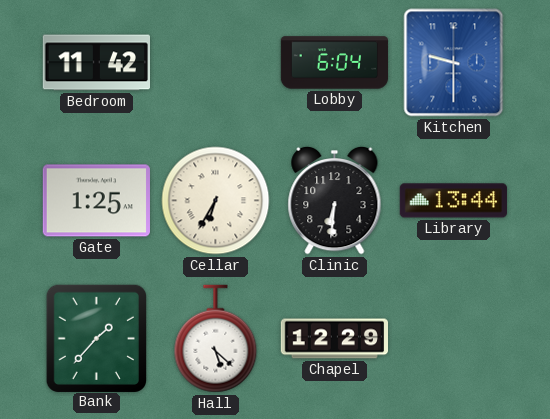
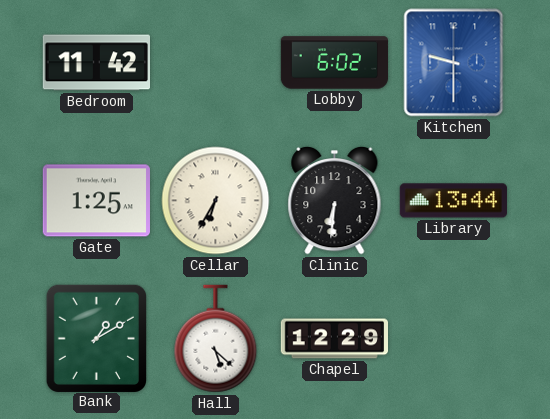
Lobby: 6:04 -> 6:02 (335, 63)
Bank: 1:37 -> 1:10 (96, 338)
